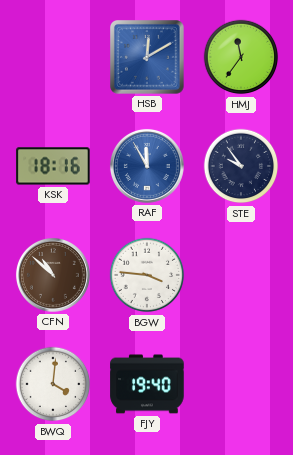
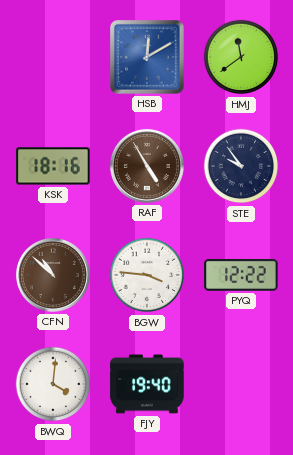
HMJ: 11:36 -> 11:39 (241, 57)
RAF: 11:55 -> 4:55 (147, 166)
RAF dial: blue -> brown (147, 166)
PYQ: none -> 12:22 (241, 275)
